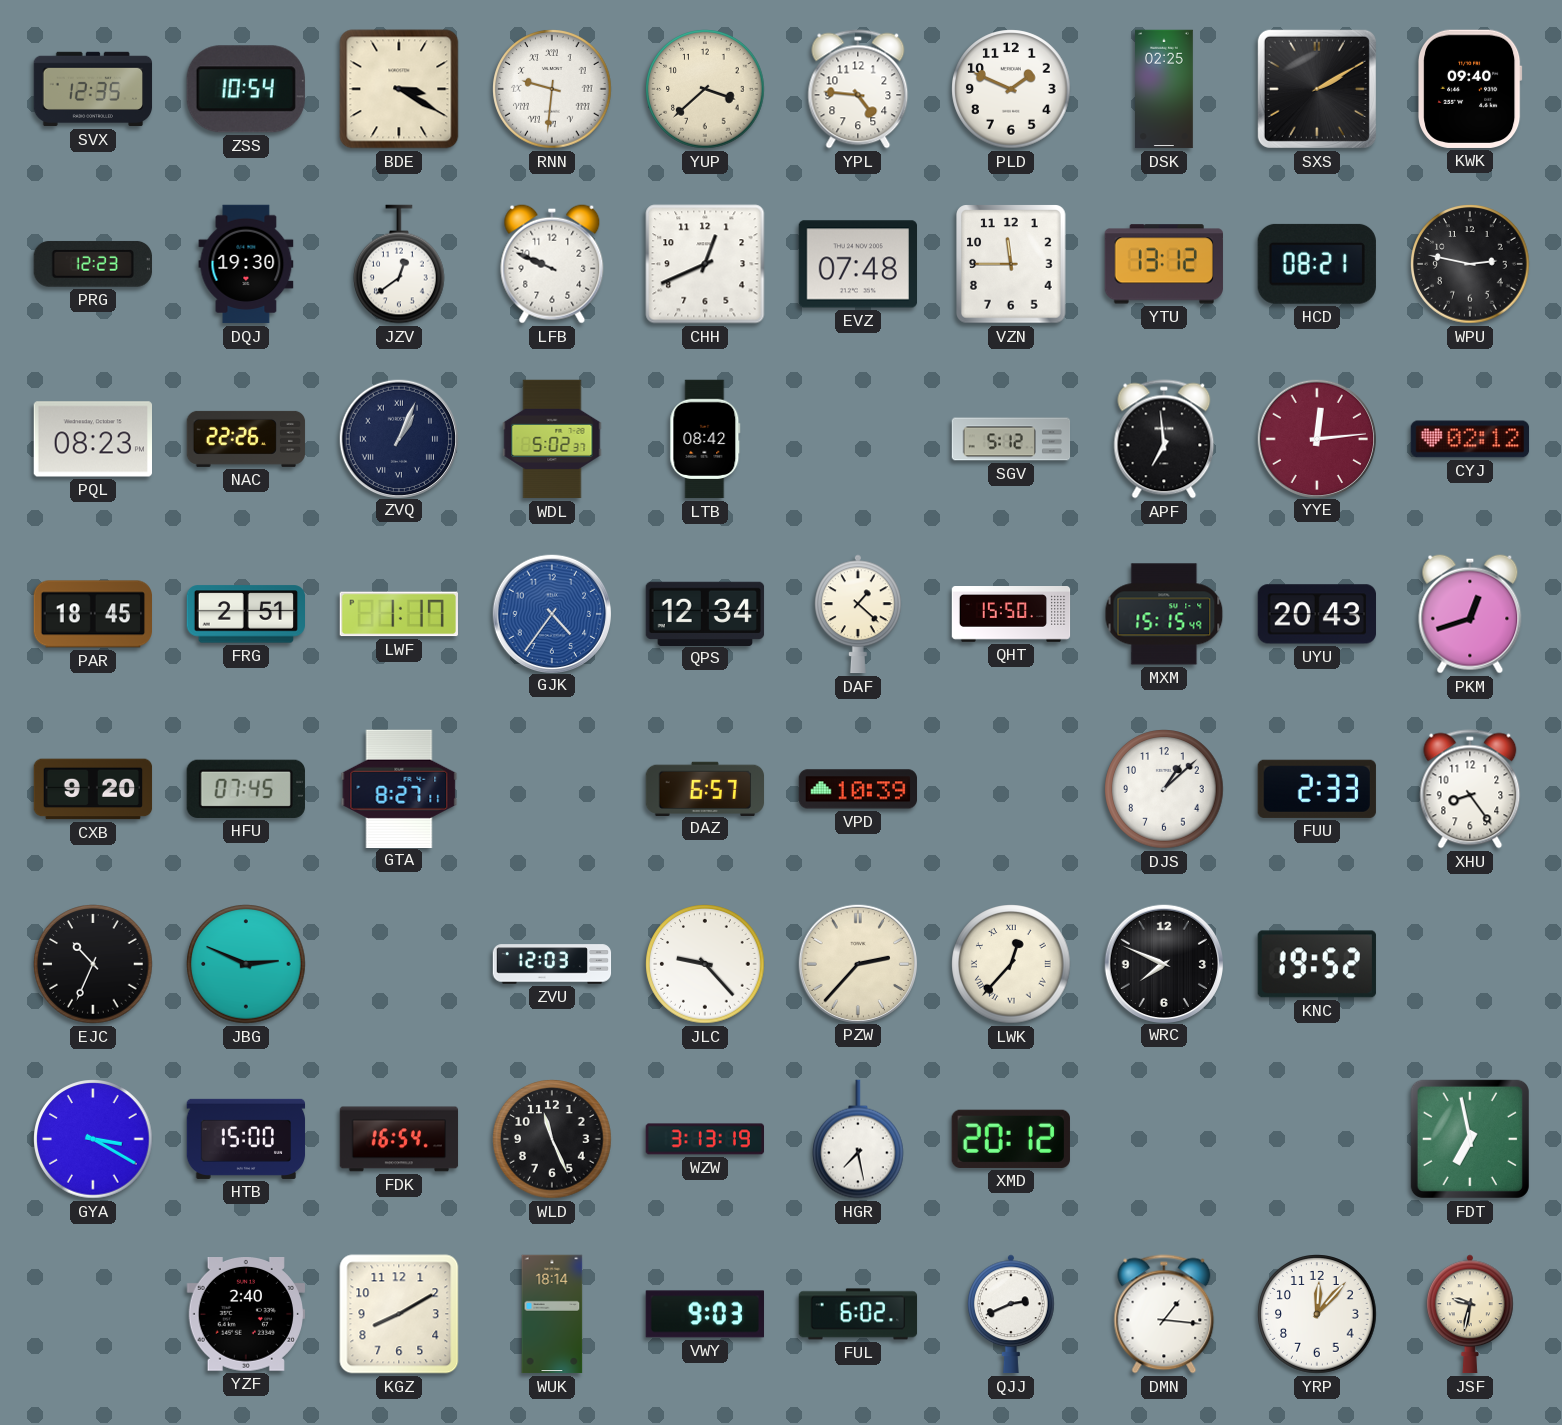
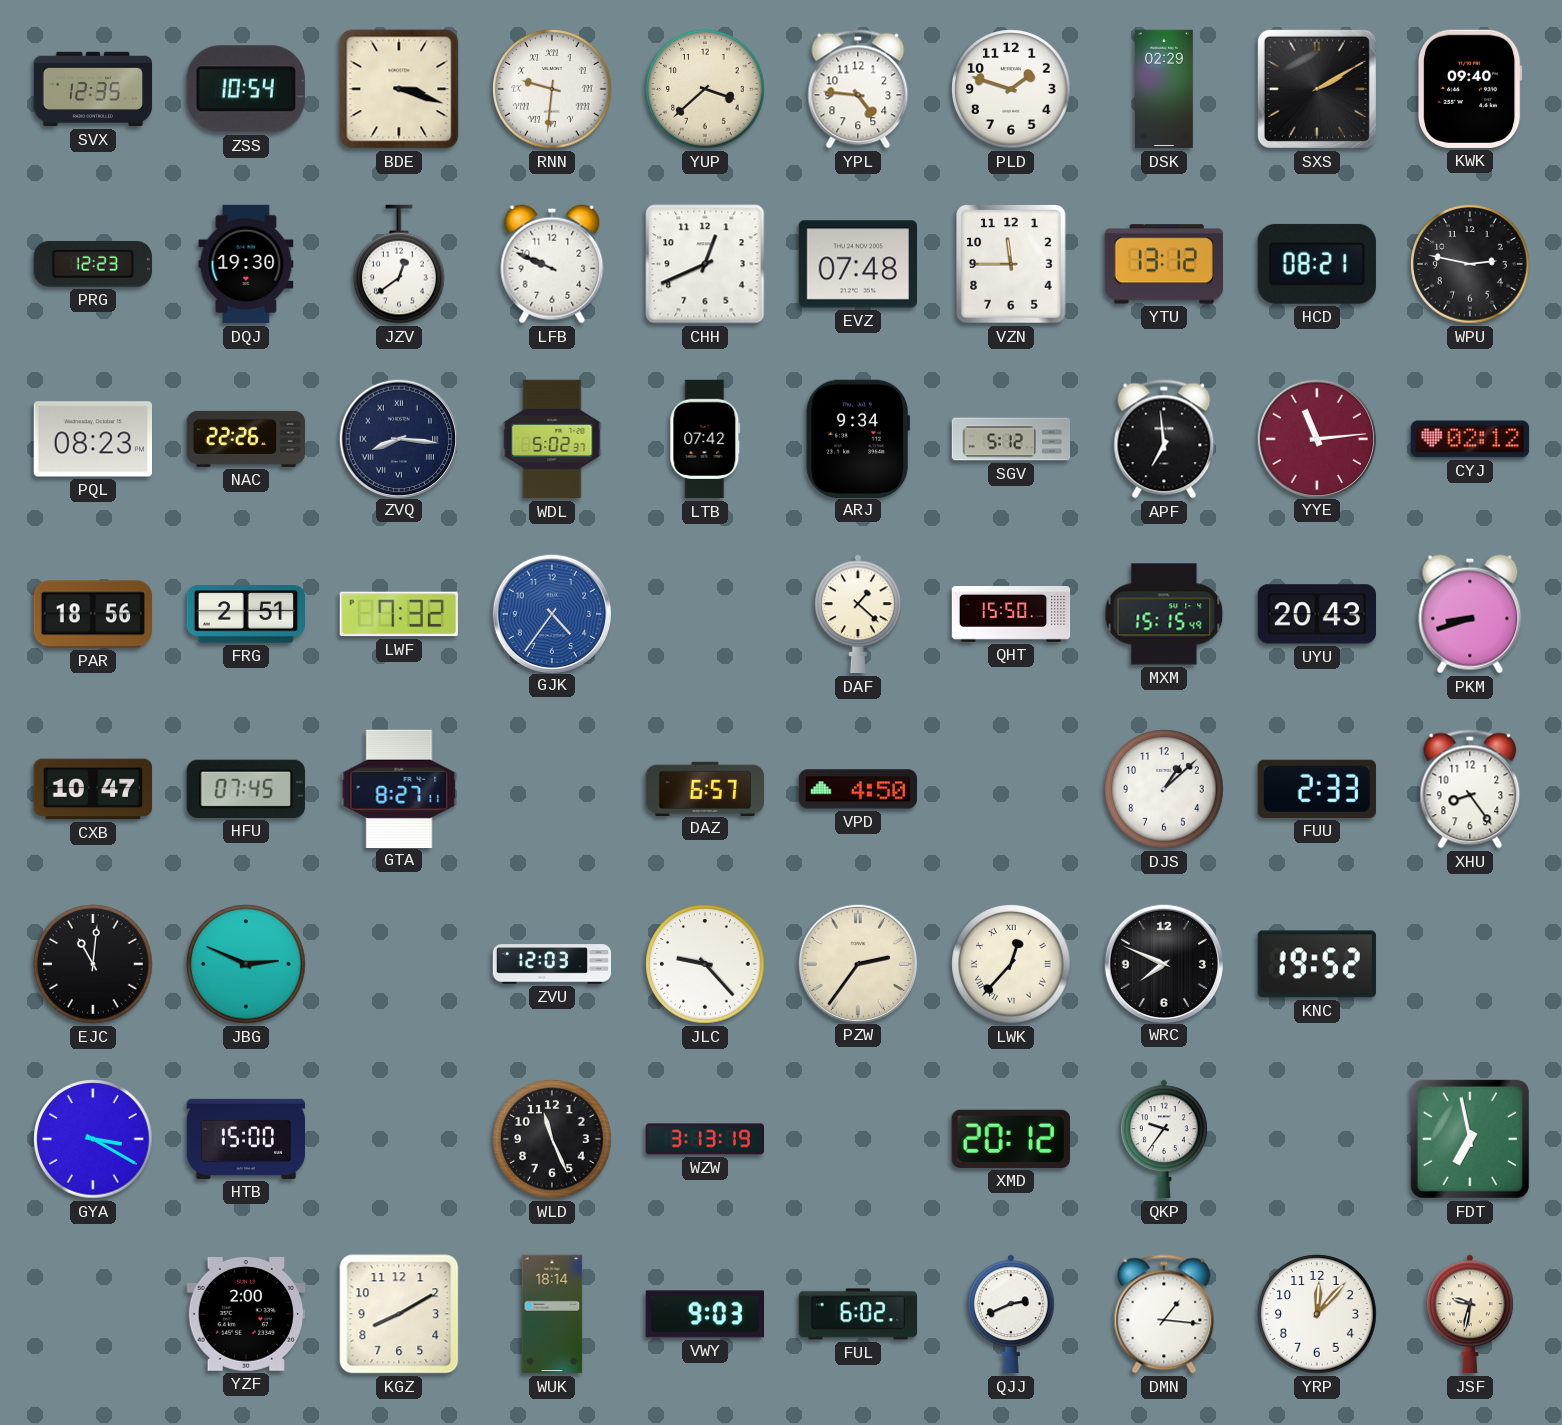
BDE: 3:20 -> 3:18 (399, 89)
PLD: 1:49 -> 1:48 (1011, 89)
DSK: 02:25 -> 02:29 (1165, 89)
ZVQ: 1:04 -> 8:16 (398, 438)
LTB: 08:42 -> 07:42 (705, 439)
ARJ: none -> 9:34 (857, 438)
YYE: 12:14 -> 11:14 (1316, 438)
PAR: 18:45 -> 18:56 (92, 614)
LWF: 1:17 -> 7:32 (399, 614)
QPS: 12:34 -> none (705, 613)
PKM: 12:42 -> 8:42 (1470, 614)
CXB: 9:20 -> 10:47 (93, 789)
VPD: 10:39 -> 4:50 (858, 789)
EJC: 10:34 -> 11:01 (93, 964)
PZW: 2:37 -> 2:36 (857, 963)
FDK: 16:54 -> none (399, 1139)
HGR: 7:28 -> none (859, 1139)
QKP: none -> 9:36 (1165, 1139)
YZF: 2:40 -> 2:00 (245, 1315)
